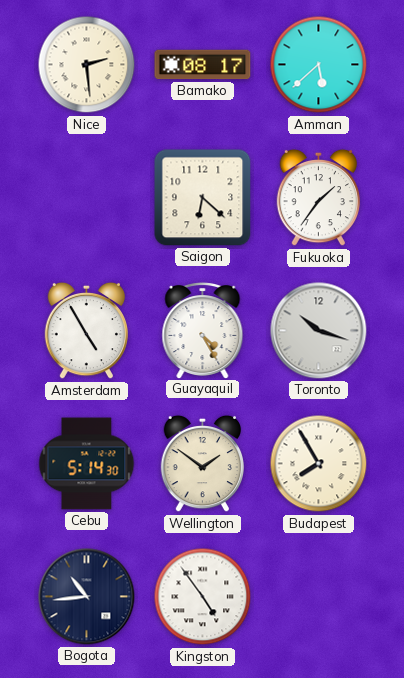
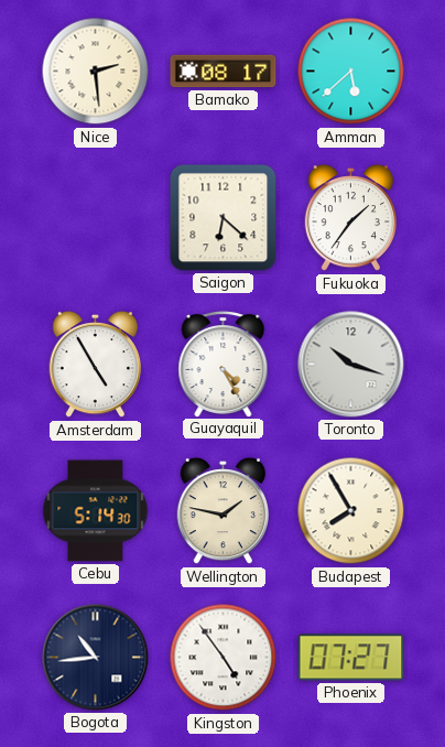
Wellington: 1:51 -> 1:47 (223, 511)
Phoenix: none -> 07:27 (351, 658)
